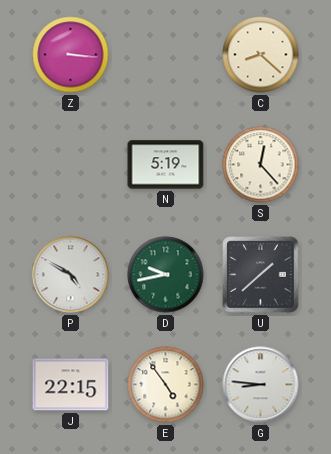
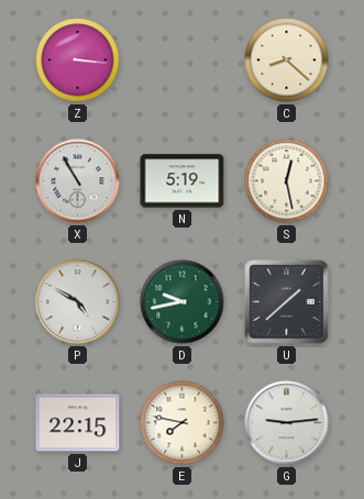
X: none -> 10:55 (78, 181)
S: 12:23 -> 12:28 (287, 181)
E: 4:54 -> 7:47 (183, 423)
G: 8:46 -> 9:14 (287, 423)
